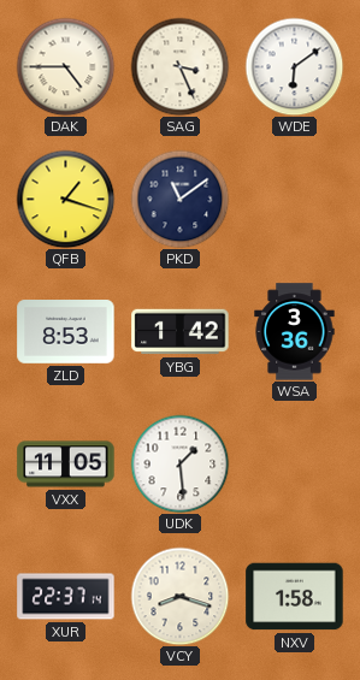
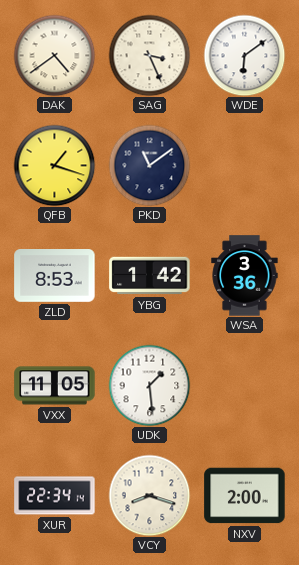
DAK: 4:45 -> 4:39 (54, 55)
XUR: 22:37 -> 22:34 (55, 496)
NXV: 1:58 -> 2:00 (245, 496)
